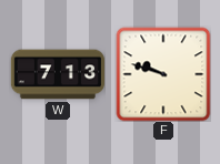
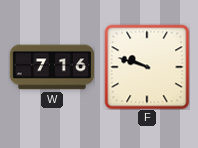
W: 7:13 -> 7:16 (51, 67)
